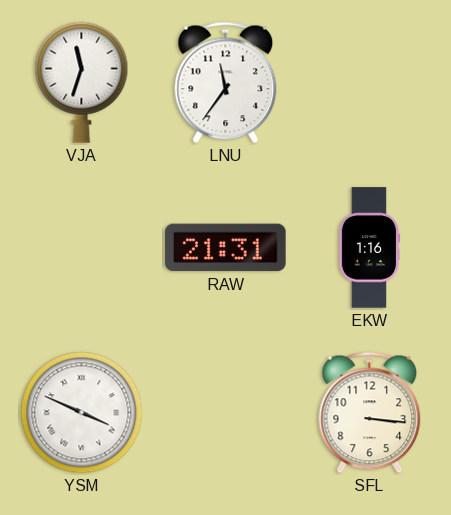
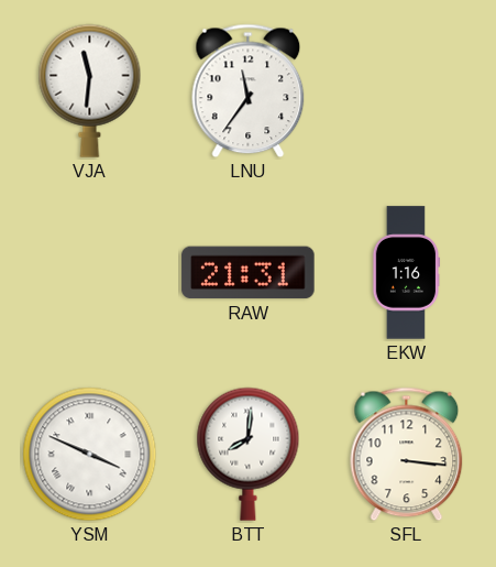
VJA: 11:33 -> 11:31 (90, 90)
BTT: none -> 8:01 (249, 454)
